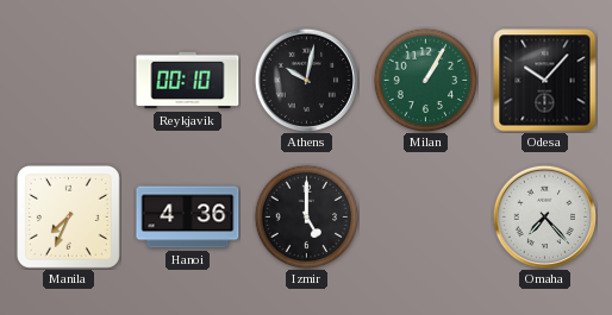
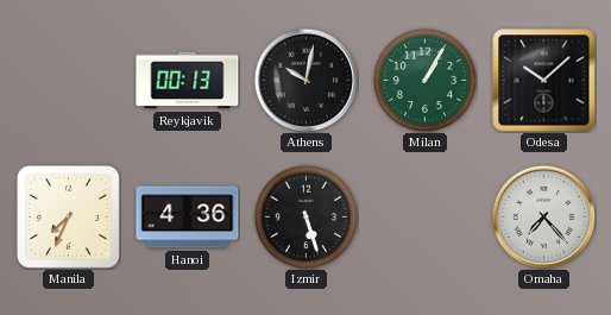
Reykjavik: 00:10 -> 00:13 (188, 81)
Odesa: 10:07 -> 10:08 (544, 81)
Izmir: 5:00 -> 5:27 (305, 216)
